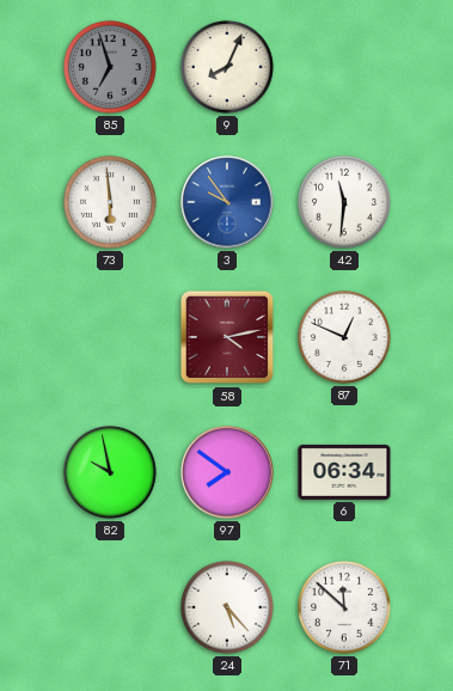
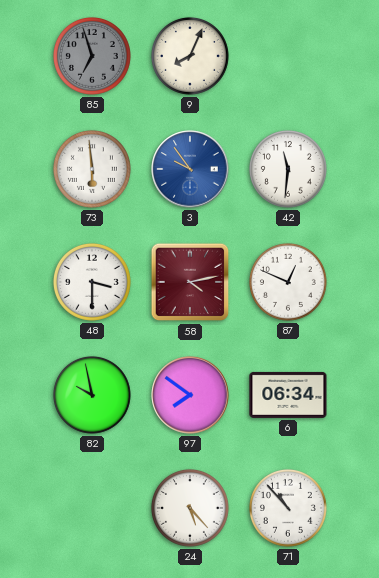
48: none -> 3:30 (92, 282)
71: 11:52 -> 10:53 (288, 508)
